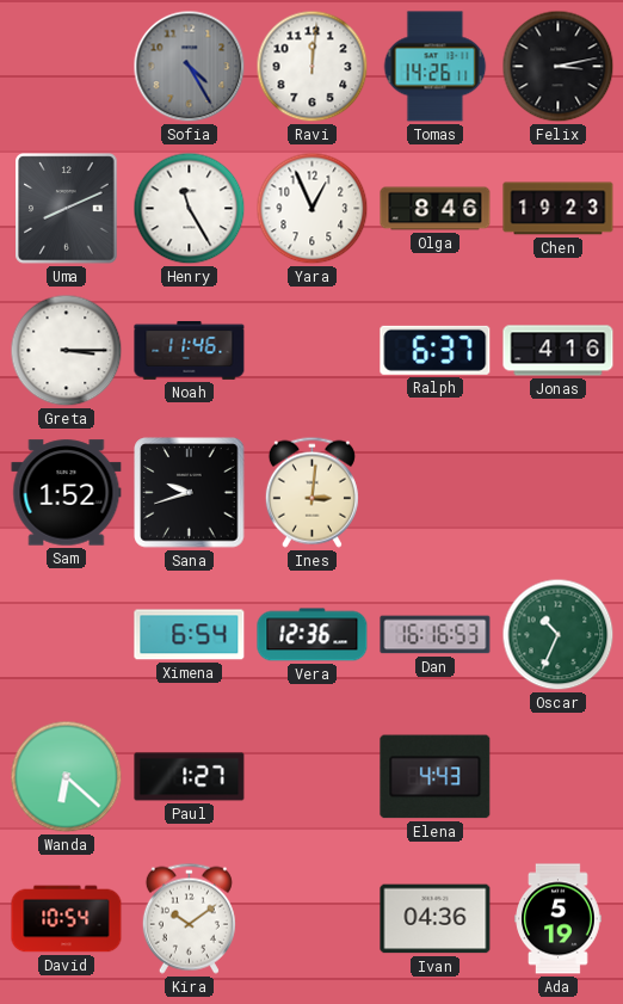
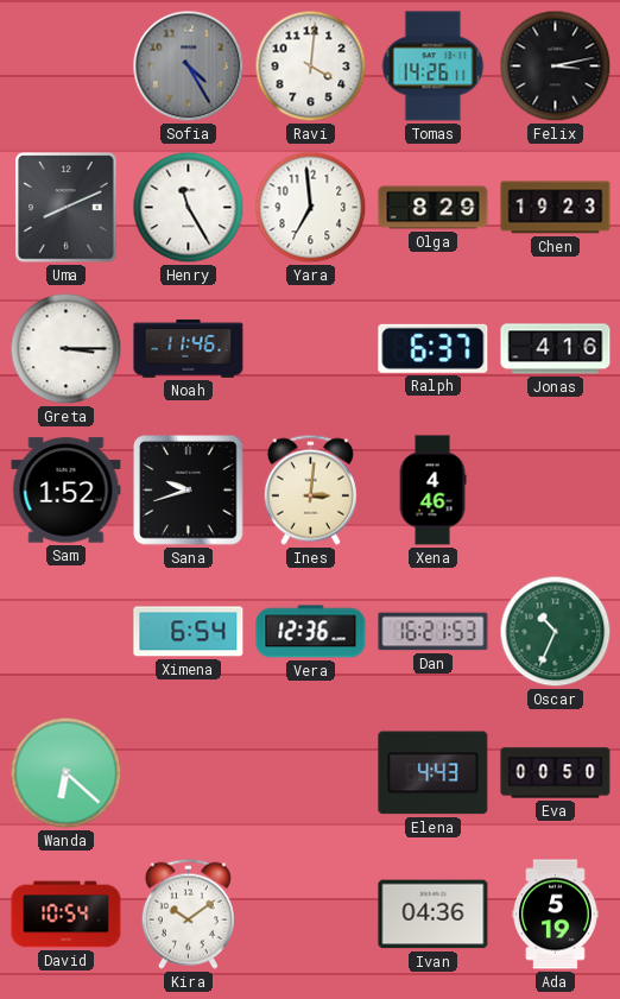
Ravi: 12:01 -> 4:01 (311, 67)
Yara: 12:56 -> 6:59 (311, 208)
Olga: 8:46 -> 8:29 (434, 208)
Xena: none -> 4:46 (432, 491)
Dan: 16:16 -> 16:21 (434, 632)
Paul: 1:27 -> none (190, 777)
Eva: none -> 00:50 (556, 773)
